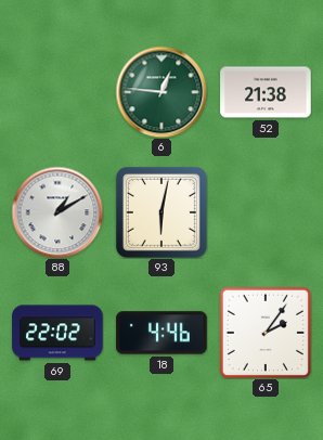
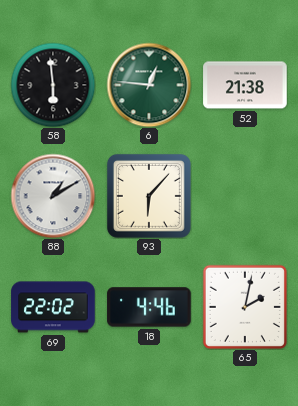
58: none -> 5:59 (53, 85)
93: 6:02 -> 6:07 (149, 196)
65: 2:06 -> 2:02 (245, 307)
